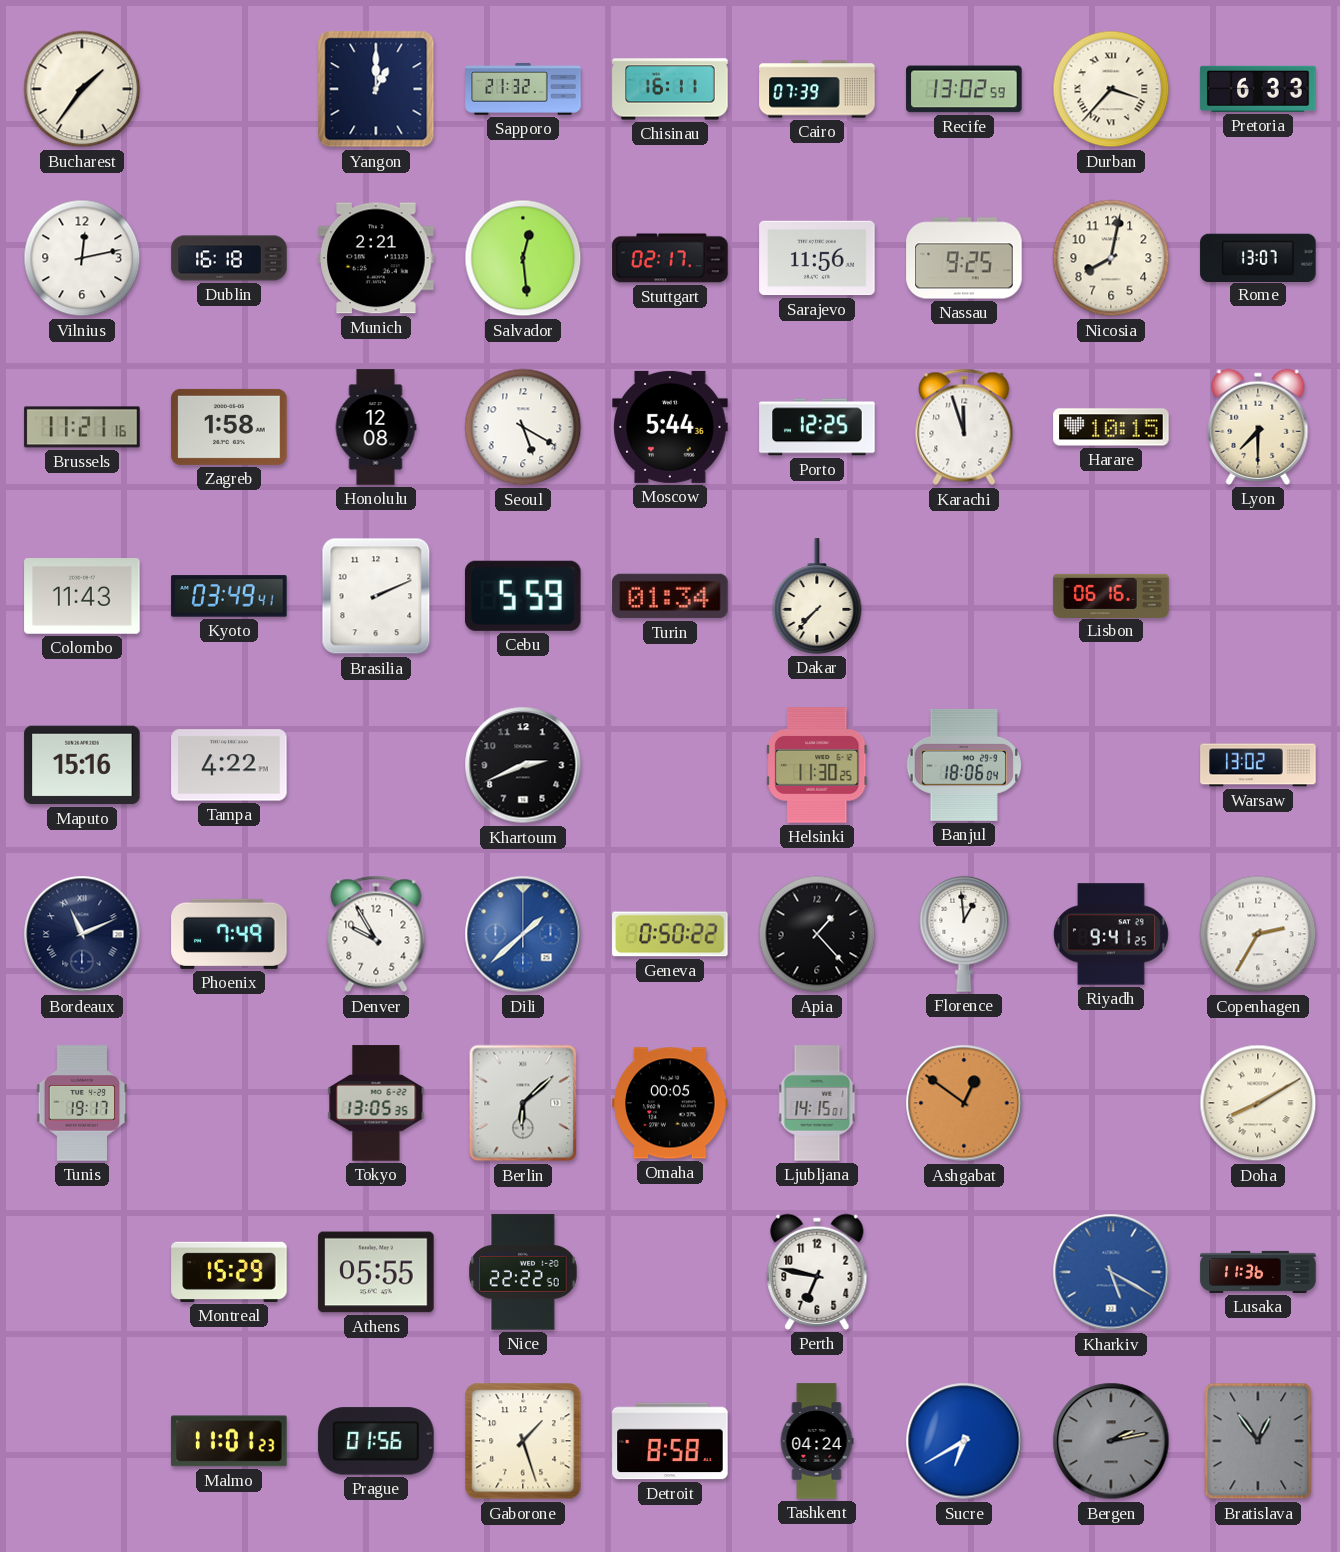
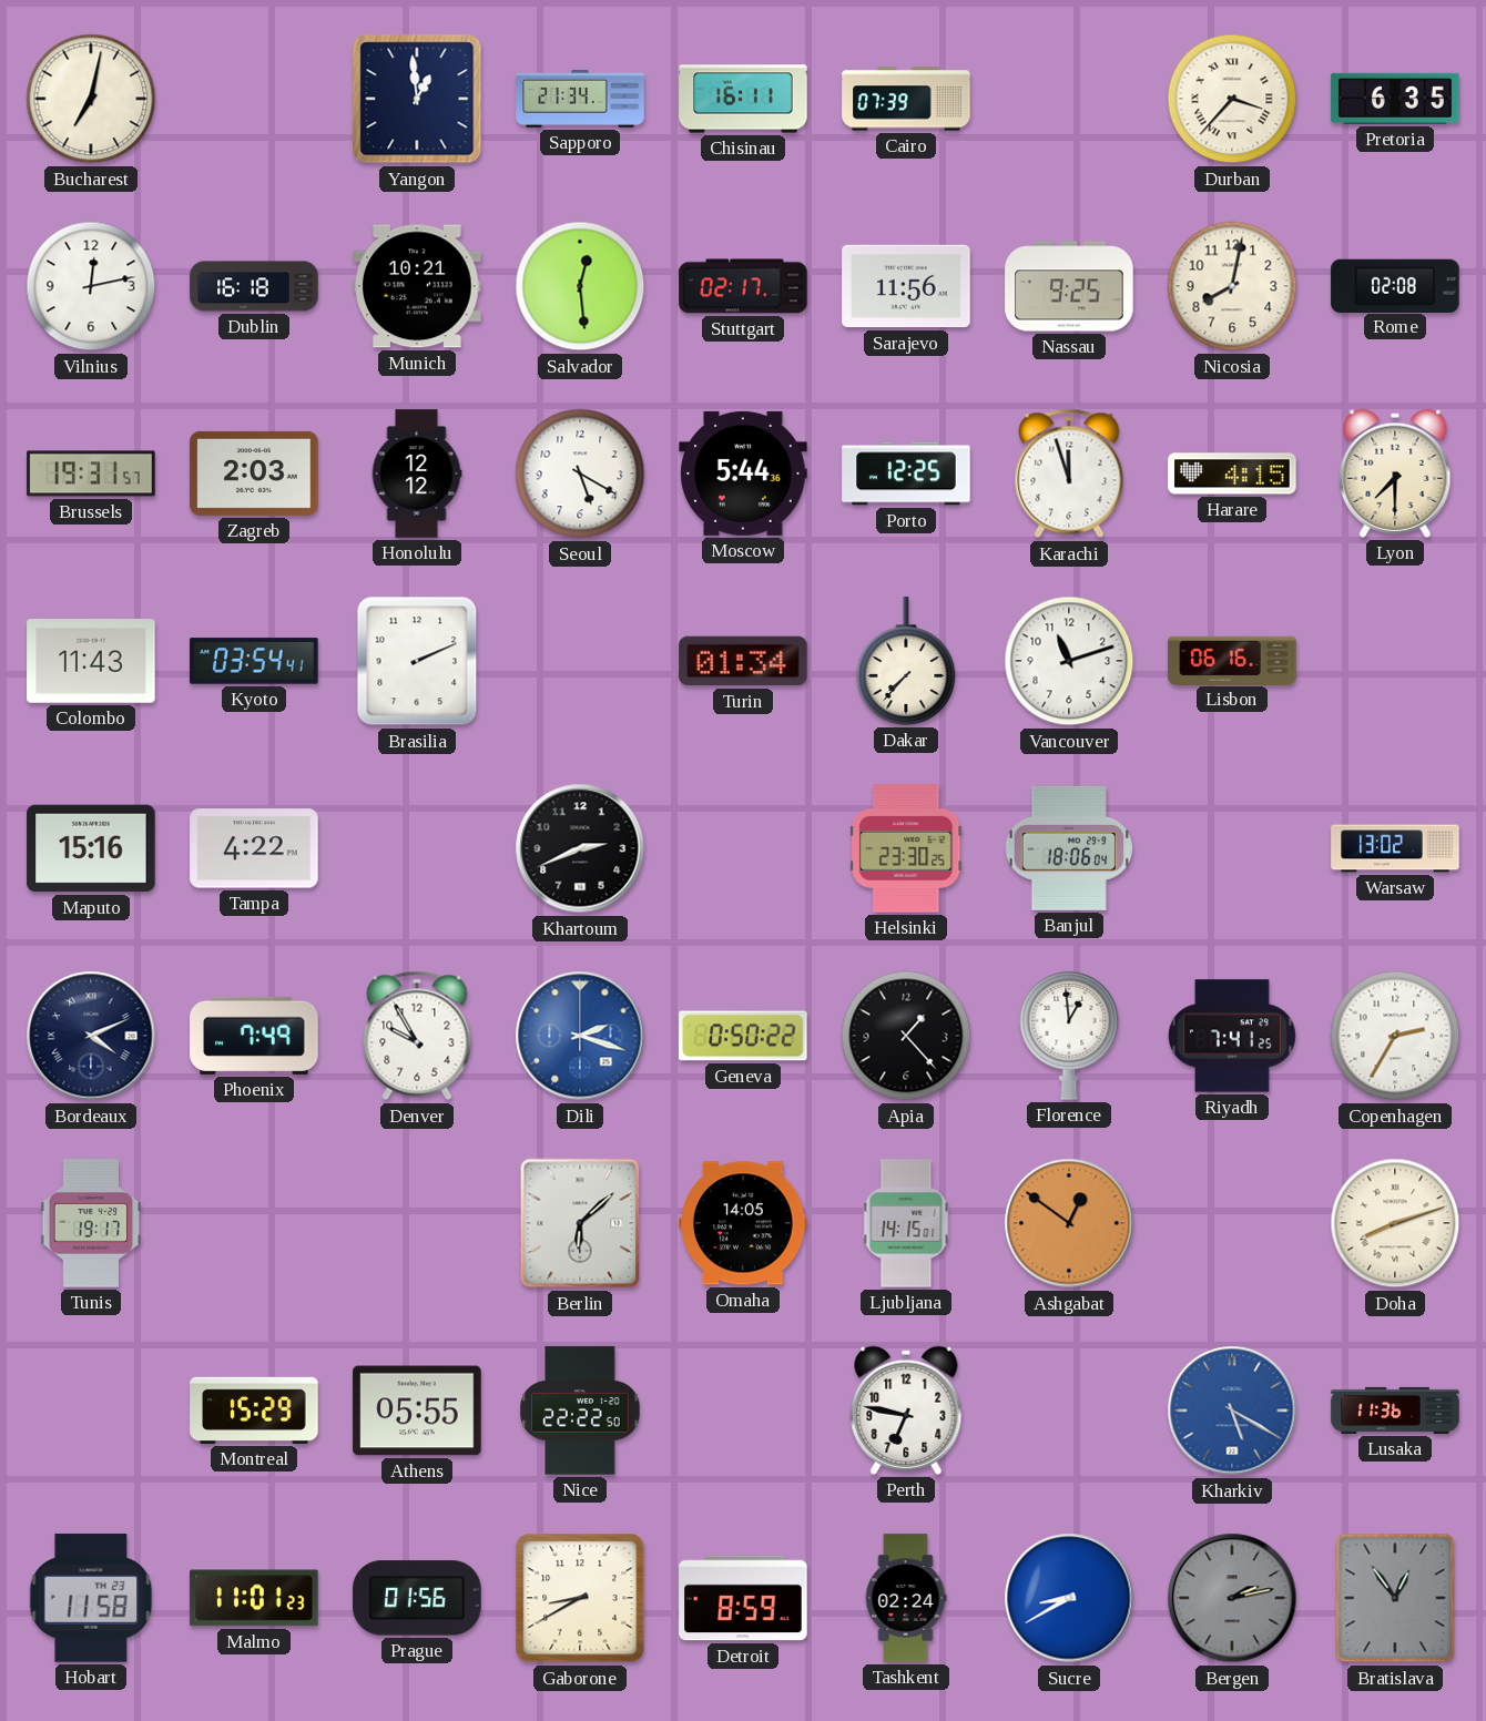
Bucharest: 1:36 -> 7:02 (91, 99)
Yangon: 1:00 -> 12:59 (417, 99)
Sapporo: 21:32 -> 21:34 (580, 100)
Recife: 13:02 -> none (964, 89)
Pretoria: 6:33 -> 6:35 (1395, 99)
Munich: 2:21 -> 10:21 (417, 286)
Rome: 13:07 -> 02:08 (1395, 285)
Brussels: 11:21 -> 19:31 (91, 473)
Zagreb: 1:58 -> 2:03 (254, 473)
Honolulu: 12:08 -> 12:12 (417, 473)
Harare: 10:15 -> 4:15 (1232, 473)
Kyoto: 03:49 -> 03:54 (254, 661)
Cebu: 5:59 -> none (523, 596)
Vancouver: none -> 11:12 (1069, 661)
Helsinki: 11:30 -> 23:30 (907, 848)
Bordeaux: 11:11 -> 4:11 (91, 1036)
Dili: 1:38 -> 2:18 (580, 1036)
Riyadh: 9:41 -> 7:41 (1232, 1036)
Tokyo: 13:05 -> none (376, 1103)
Omaha: 00:05 -> 14:05 (743, 1223)
Doha: 8:10 -> 8:12 (1395, 1223)
Hobart: none -> 11:58 (91, 1598)
Gaborone: 1:27 -> 8:40 (580, 1598)
Detroit: 8:58 -> 8:59 (743, 1598)
Tashkent: 04:24 -> 02:24 (906, 1598)
Sucre: 6:40 -> 8:40 (1069, 1598)
